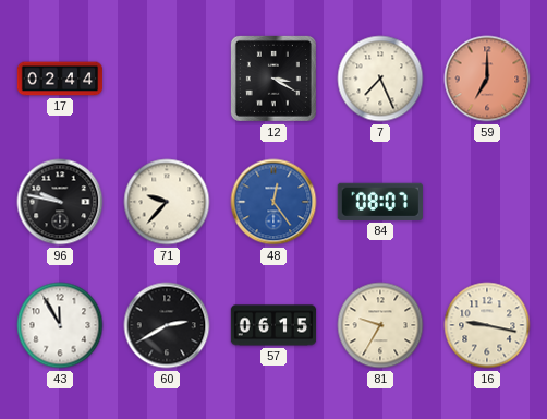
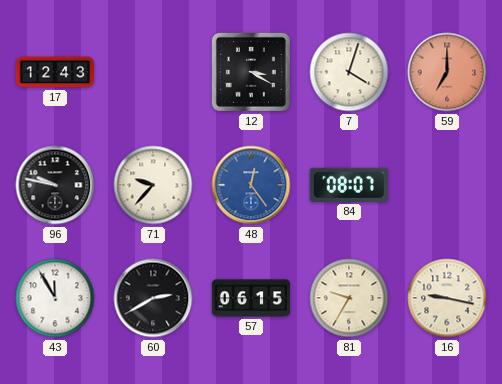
17: 02:44 -> 12:43 (55, 72)
7: 7:26 -> 4:03 (349, 72)
